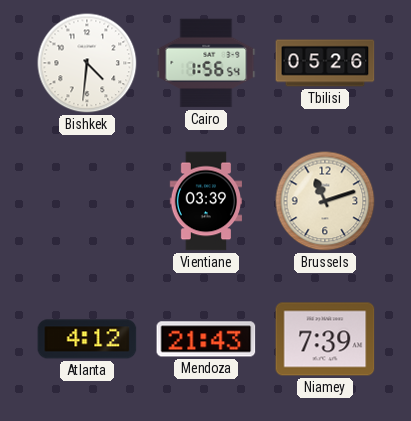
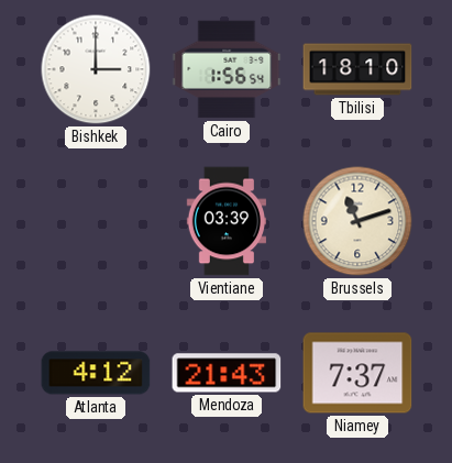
Bishkek: 4:31 -> 3:00 (96, 69)
Tbilisi: 05:26 -> 18:10 (357, 69)
Niamey: 7:39 -> 7:37 (357, 373)
